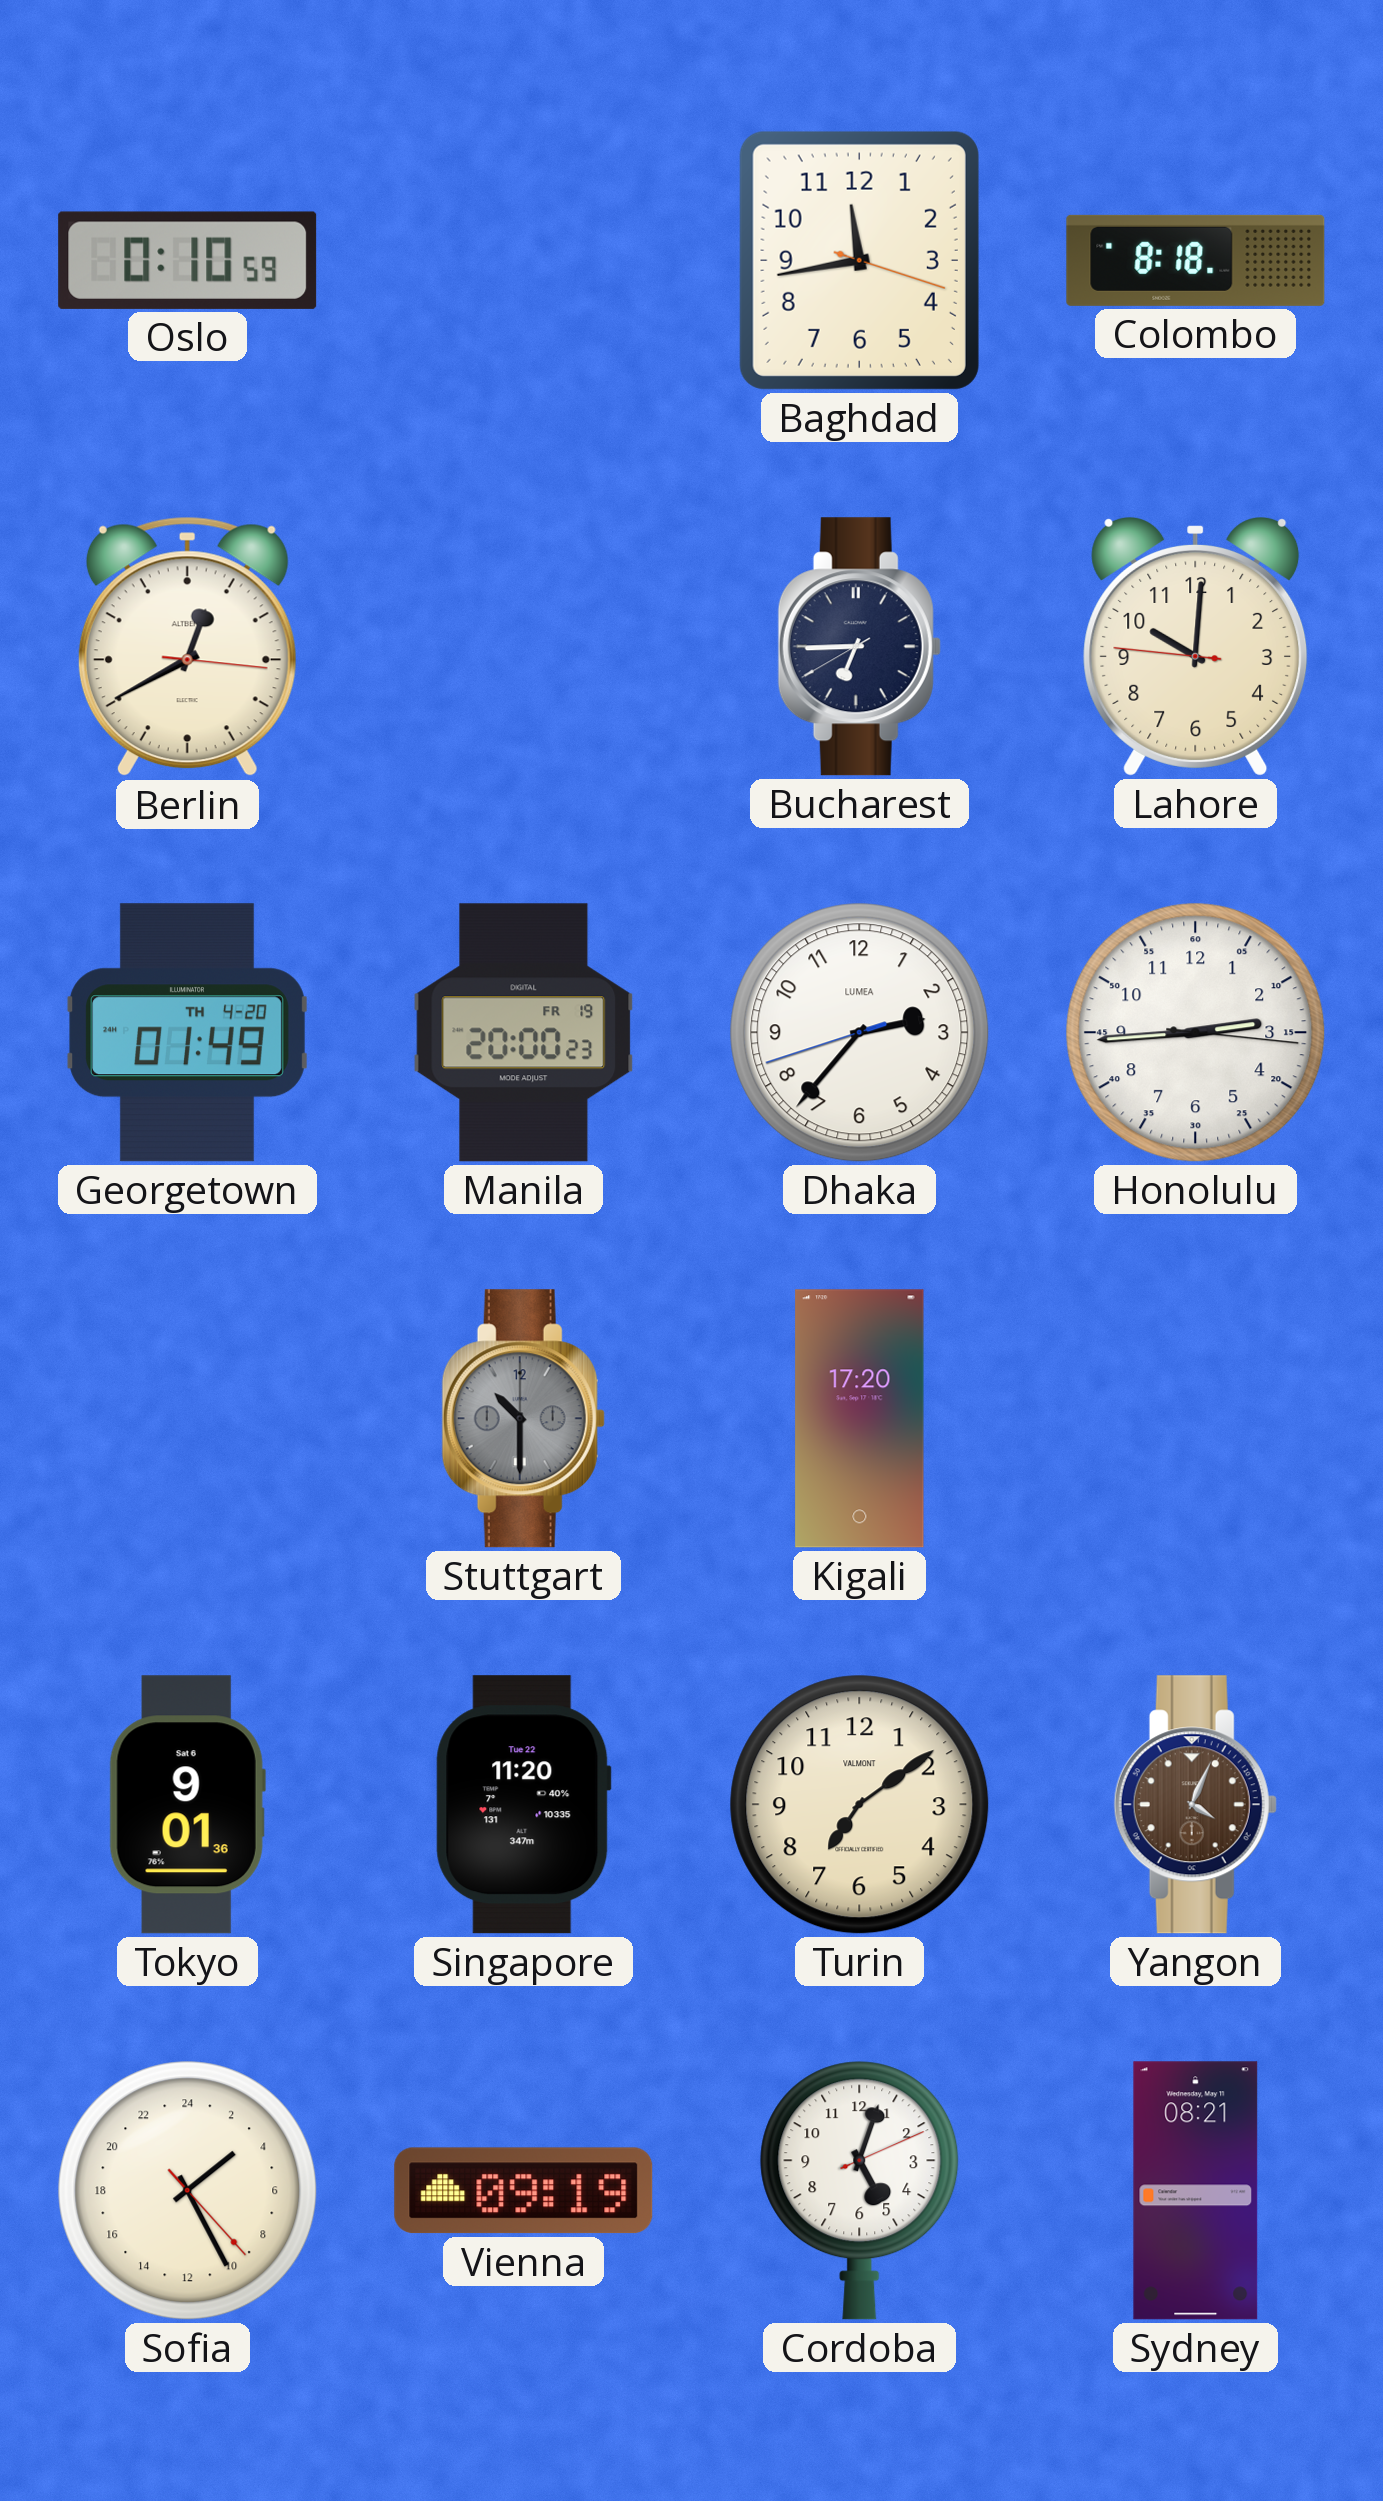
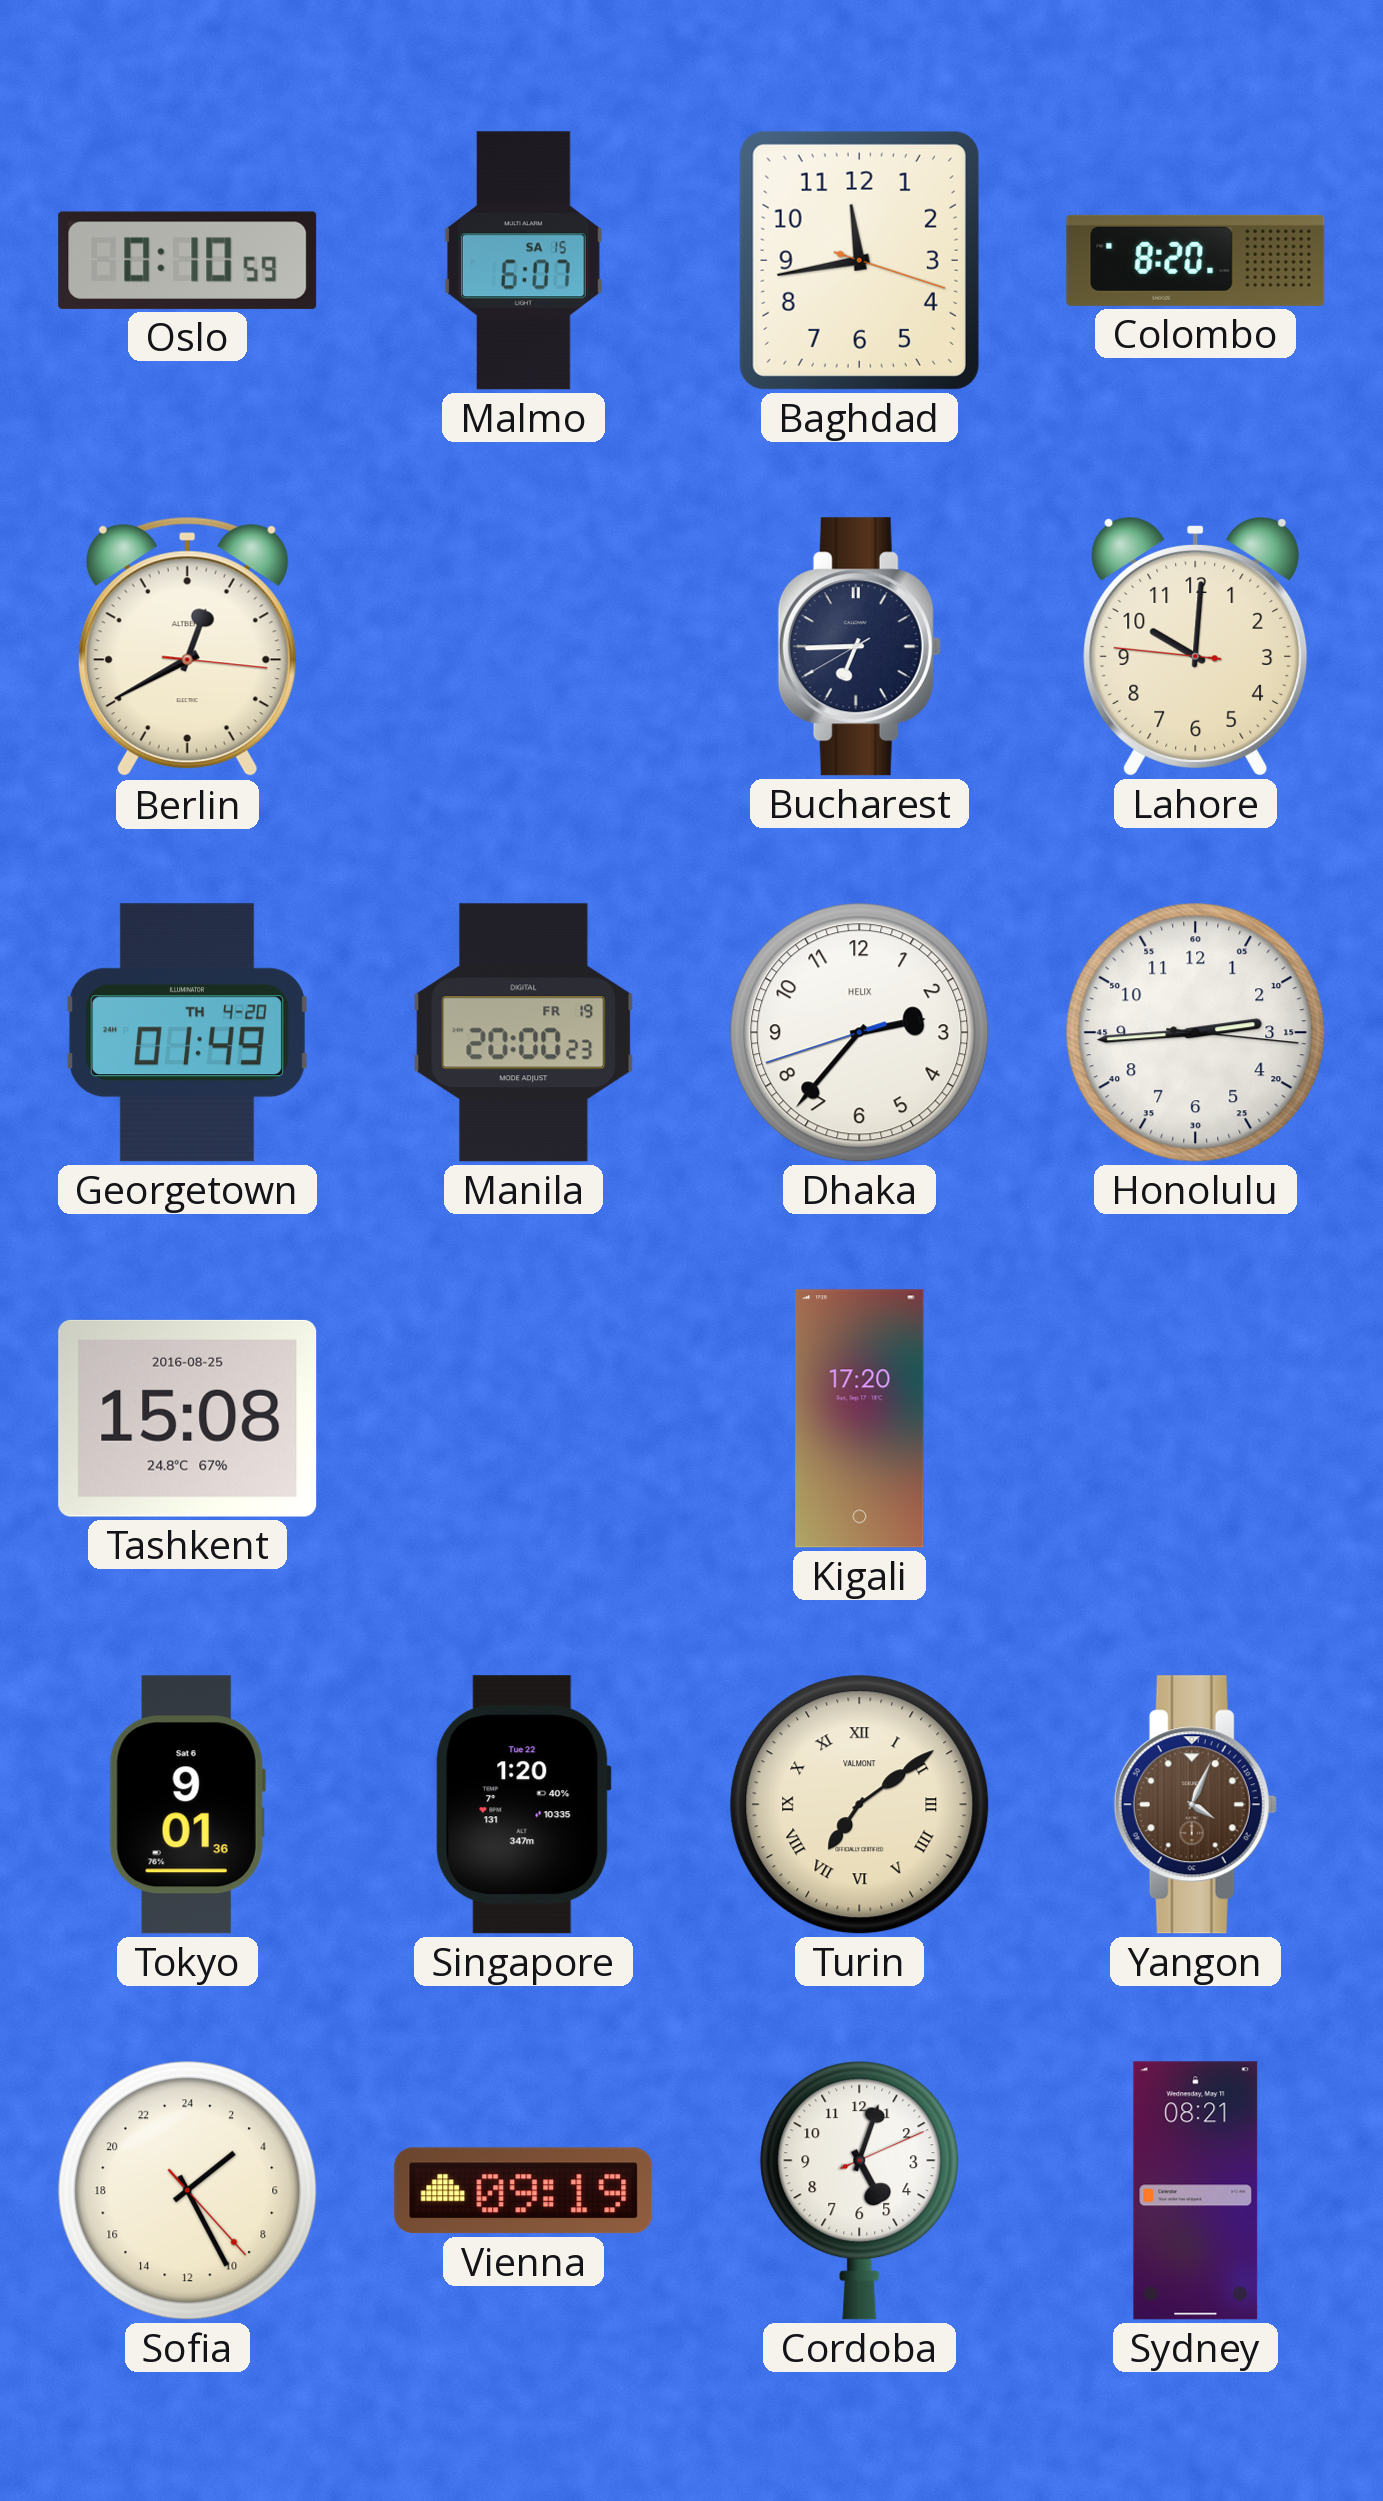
Malmo: none -> 6:07 (523, 261)
Colombo: 8:18 -> 8:20 (1196, 260)
Dhaka brand: LUMEA -> HELIX (860, 1033)
Tashkent: none -> 15:08 (188, 1418)
Stuttgart: 10:30 -> none (523, 1419)
Singapore: 11:20 -> 1:20 (523, 1805)
Turin numerals: Arabic -> Roman (860, 1805)
